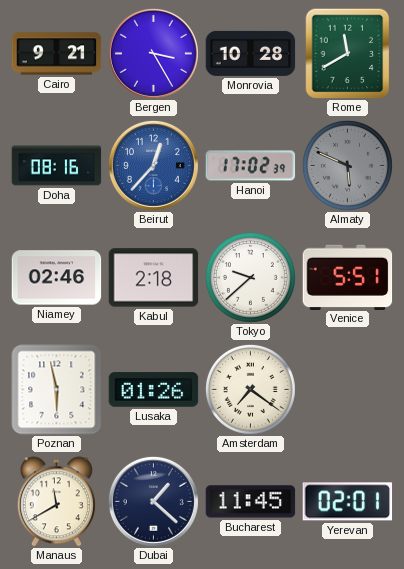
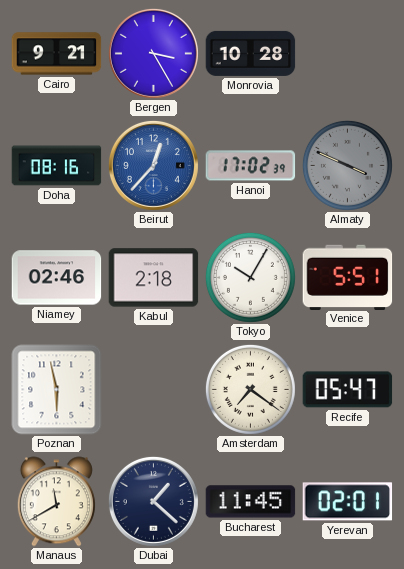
Rome: 11:40 -> none (348, 54)
Almaty: 5:49 -> 3:49 (347, 165)
Tokyo: 9:38 -> 10:05 (250, 277)
Lusaka: 01:26 -> none (154, 390)
Recife: none -> 05:47 (348, 390)
